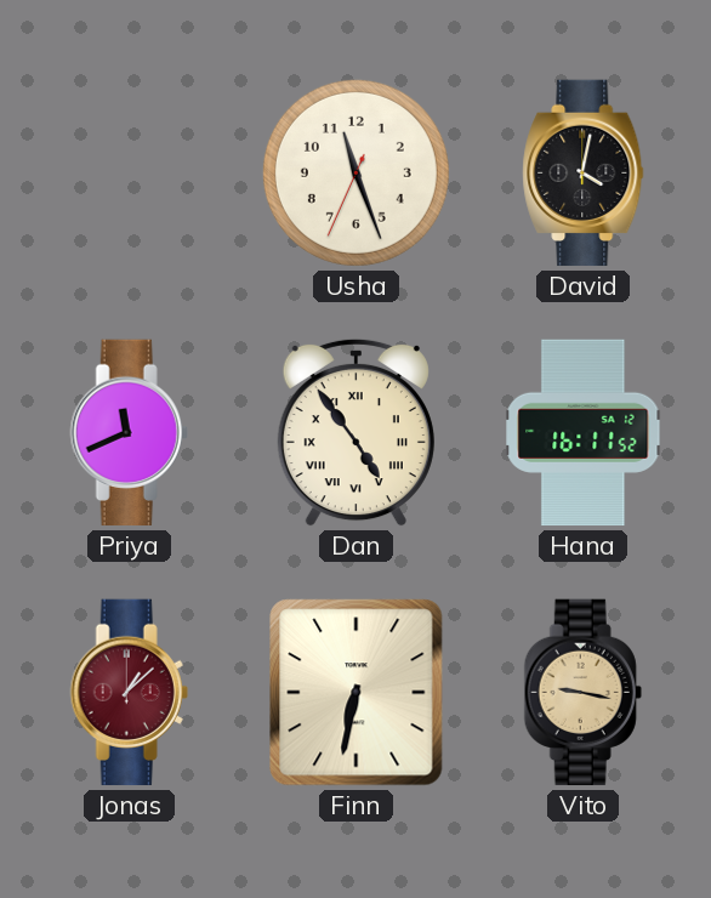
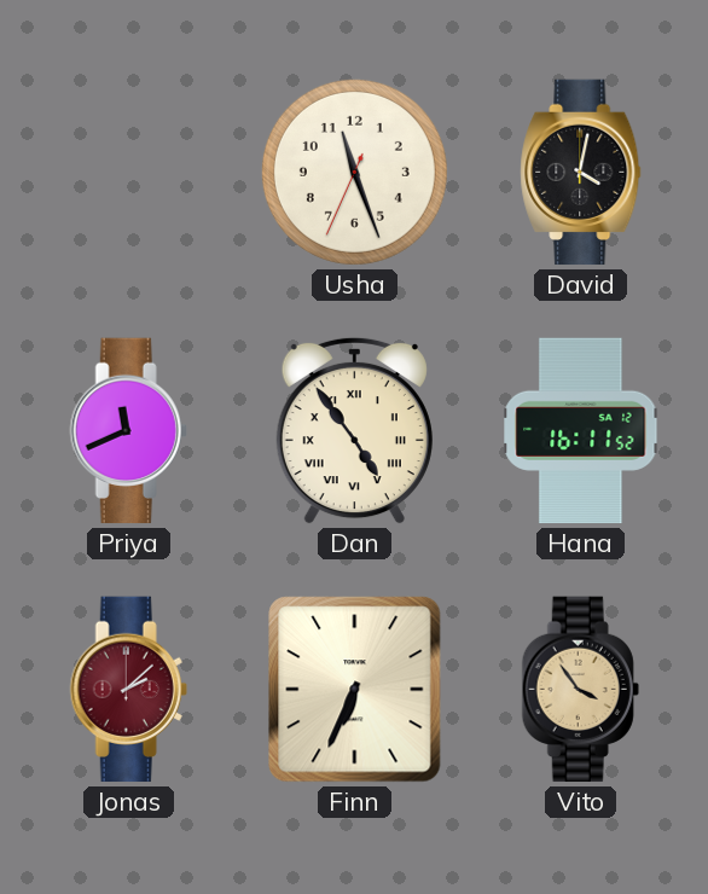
Jonas: 1:08 -> 2:08 (128, 690)
Finn: 6:32 -> 6:34 (355, 690)
Vito: 9:17 -> 3:54 (580, 690)
